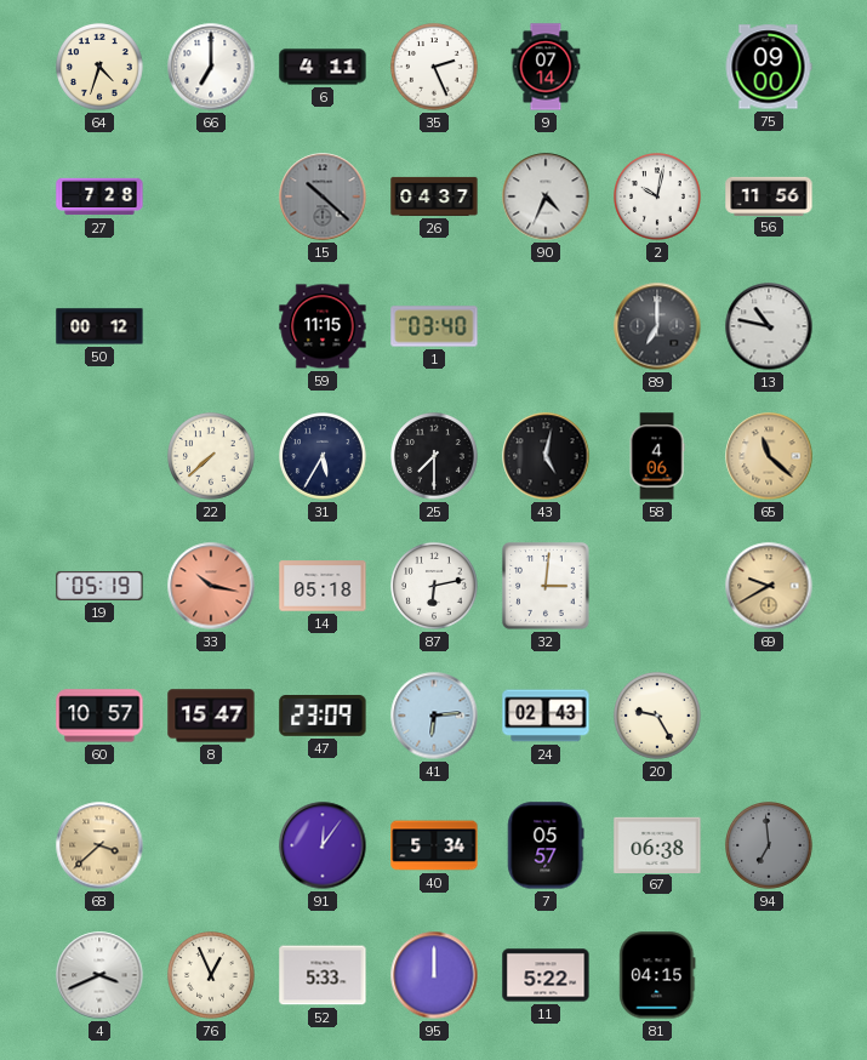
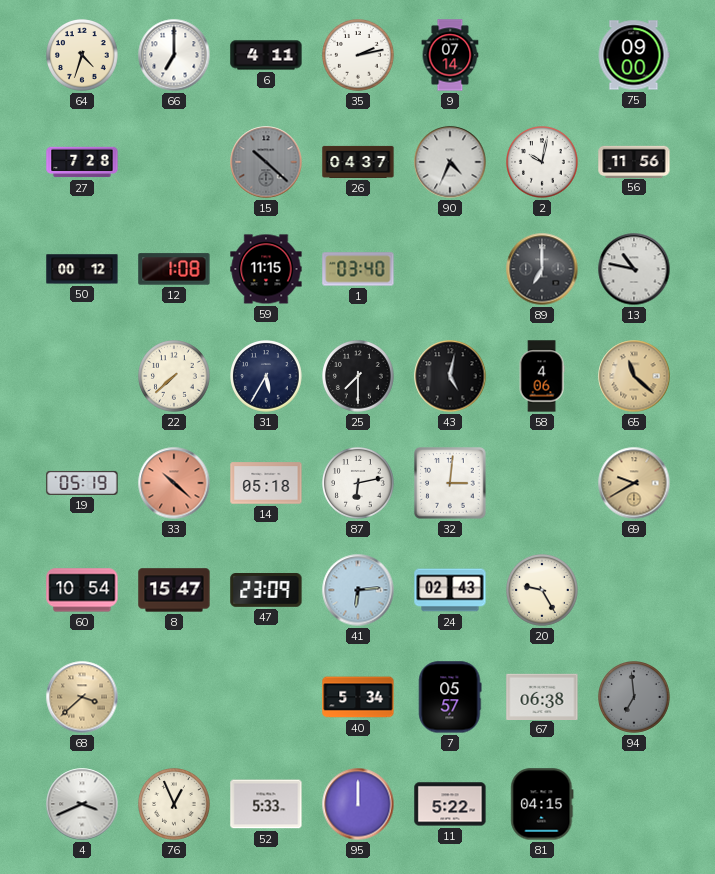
35: 2:26 -> 2:13 (359, 56)
12: none -> 1:08 (174, 269)
33: 10:17 -> 10:22 (174, 483)
60: 10:57 -> 10:54 (82, 590)
91: 12:06 -> none (323, 845)
